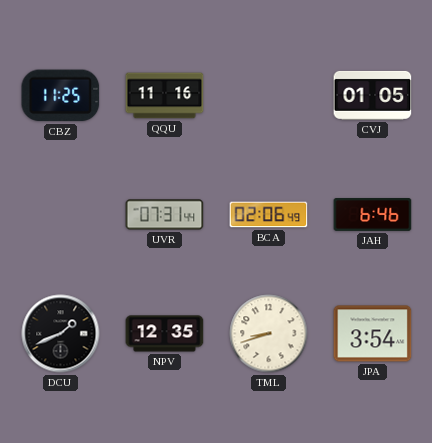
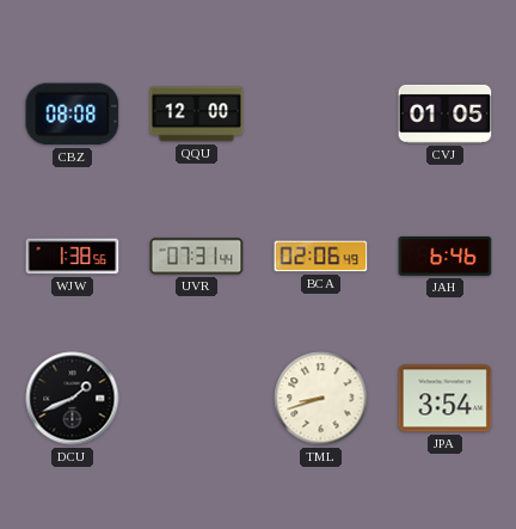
CBZ: 11:25 -> 08:08 (73, 115)
QQU: 11:16 -> 12:00 (197, 115)
WJW: none -> 1:38 (73, 257)
NPV: 12:35 -> none (165, 334)
